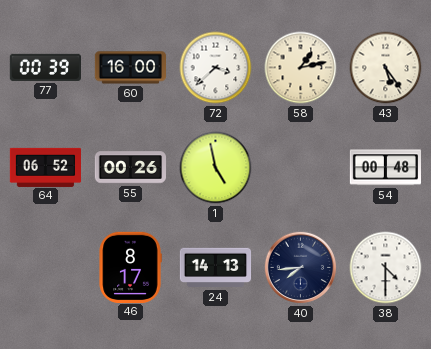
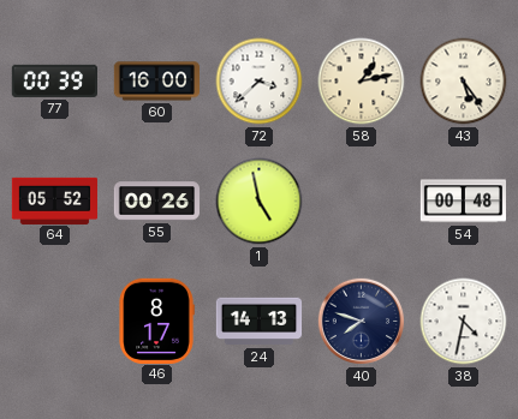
64: 06:52 -> 05:52 (54, 200)
40: 7:44 -> 7:48 (362, 322)
38: 4:30 -> 4:32 (464, 322)
